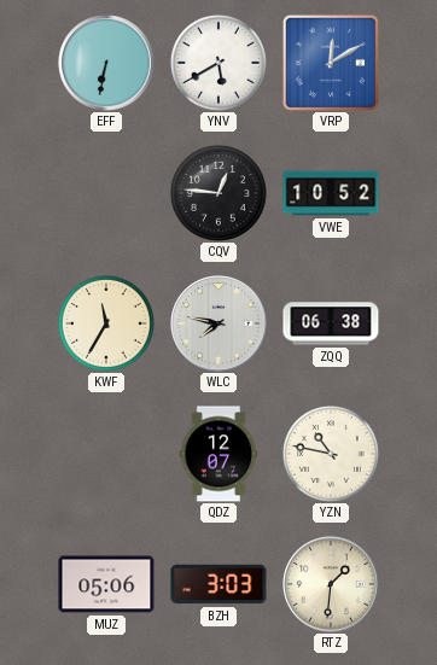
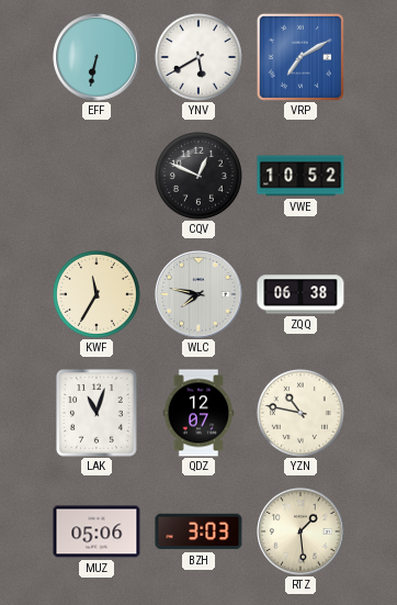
VRP: 12:10 -> 7:10 (300, 57)
CQV: 12:46 -> 12:49 (198, 176)
LAK: none -> 11:03 (97, 413)
RTZ: 1:31 -> 1:29 (300, 531)
